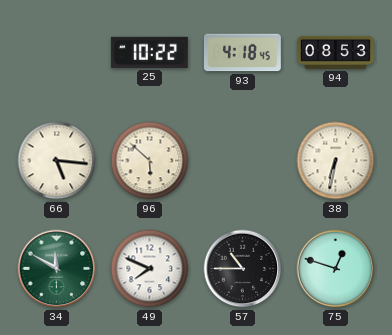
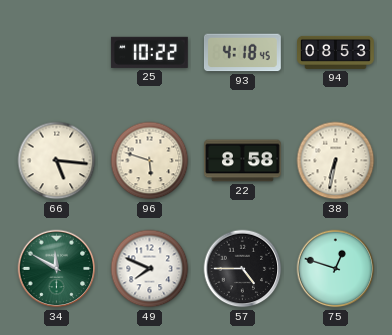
96: 5:52 -> 5:48 (150, 161)
22: none -> 8:58 (243, 161)
57: 10:45 -> 4:45 (243, 269)
